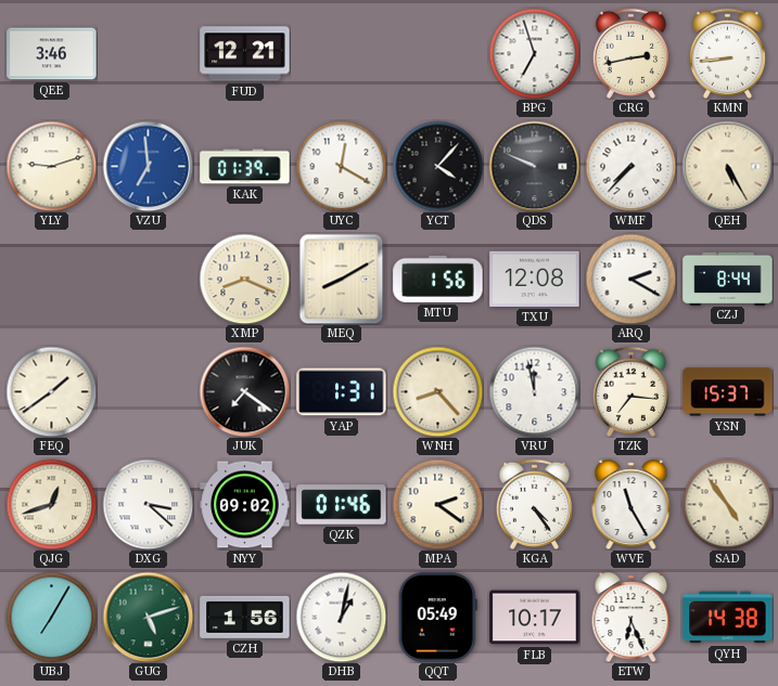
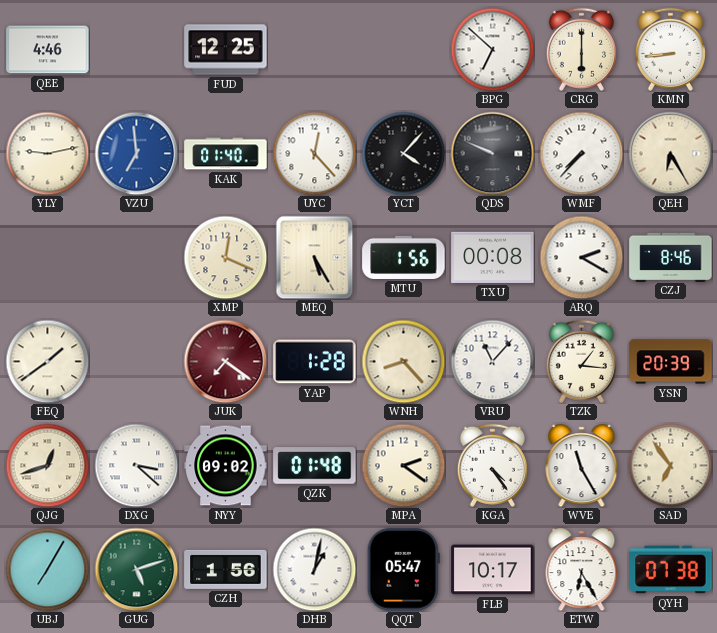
QEE: 3:46 -> 4:46 (48, 50)
FUD: 12:21 -> 12:25 (226, 50)
BPG: 6:57 -> 6:52 (492, 49)
CRG: 2:43 -> 6:00 (581, 49)
YLY: 9:12 -> 9:13 (47, 153)
KAK: 01:39 -> 01:40 (226, 154)
UYC: 12:20 -> 12:23 (314, 153)
QEH: 5:25 -> 6:25 (670, 153)
XMP: 8:19 -> 12:19 (225, 257)
MEQ: 8:10 -> 5:25 (315, 257)
TXU: 12:08 -> 00:08 (493, 257)
CZJ: 8:44 -> 8:46 (671, 257)
JUK dial: black -> burgundy (225, 361)
YAP: 1:31 -> 1:28 (315, 362)
VRU: 11:58 -> 11:07 (492, 361)
TZK: 7:16 -> 1:16 (581, 361)
YSN: 15:37 -> 20:39 (671, 362)
QZK: 01:46 -> 01:48 (315, 466)
SAD: 4:54 -> 6:54 (670, 465)
QQT: 05:49 -> 05:47 (403, 570)
ETW: 6:26 -> 6:25 (582, 570)
QYH: 14:38 -> 07:38 (671, 570)
